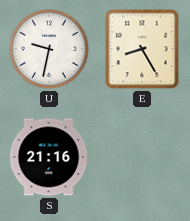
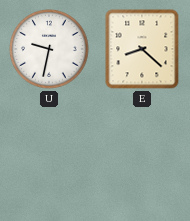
E: 8:25 -> 8:22 (142, 49)
S: 21:16 -> none (49, 157)
